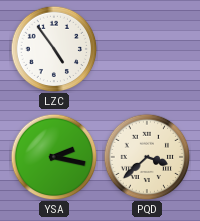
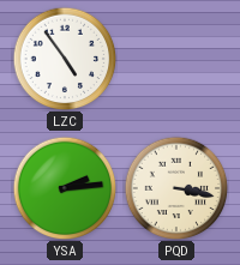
YSA: 2:17 -> 2:14 (65, 188)
PQD: 3:38 -> 3:17 (176, 188)
